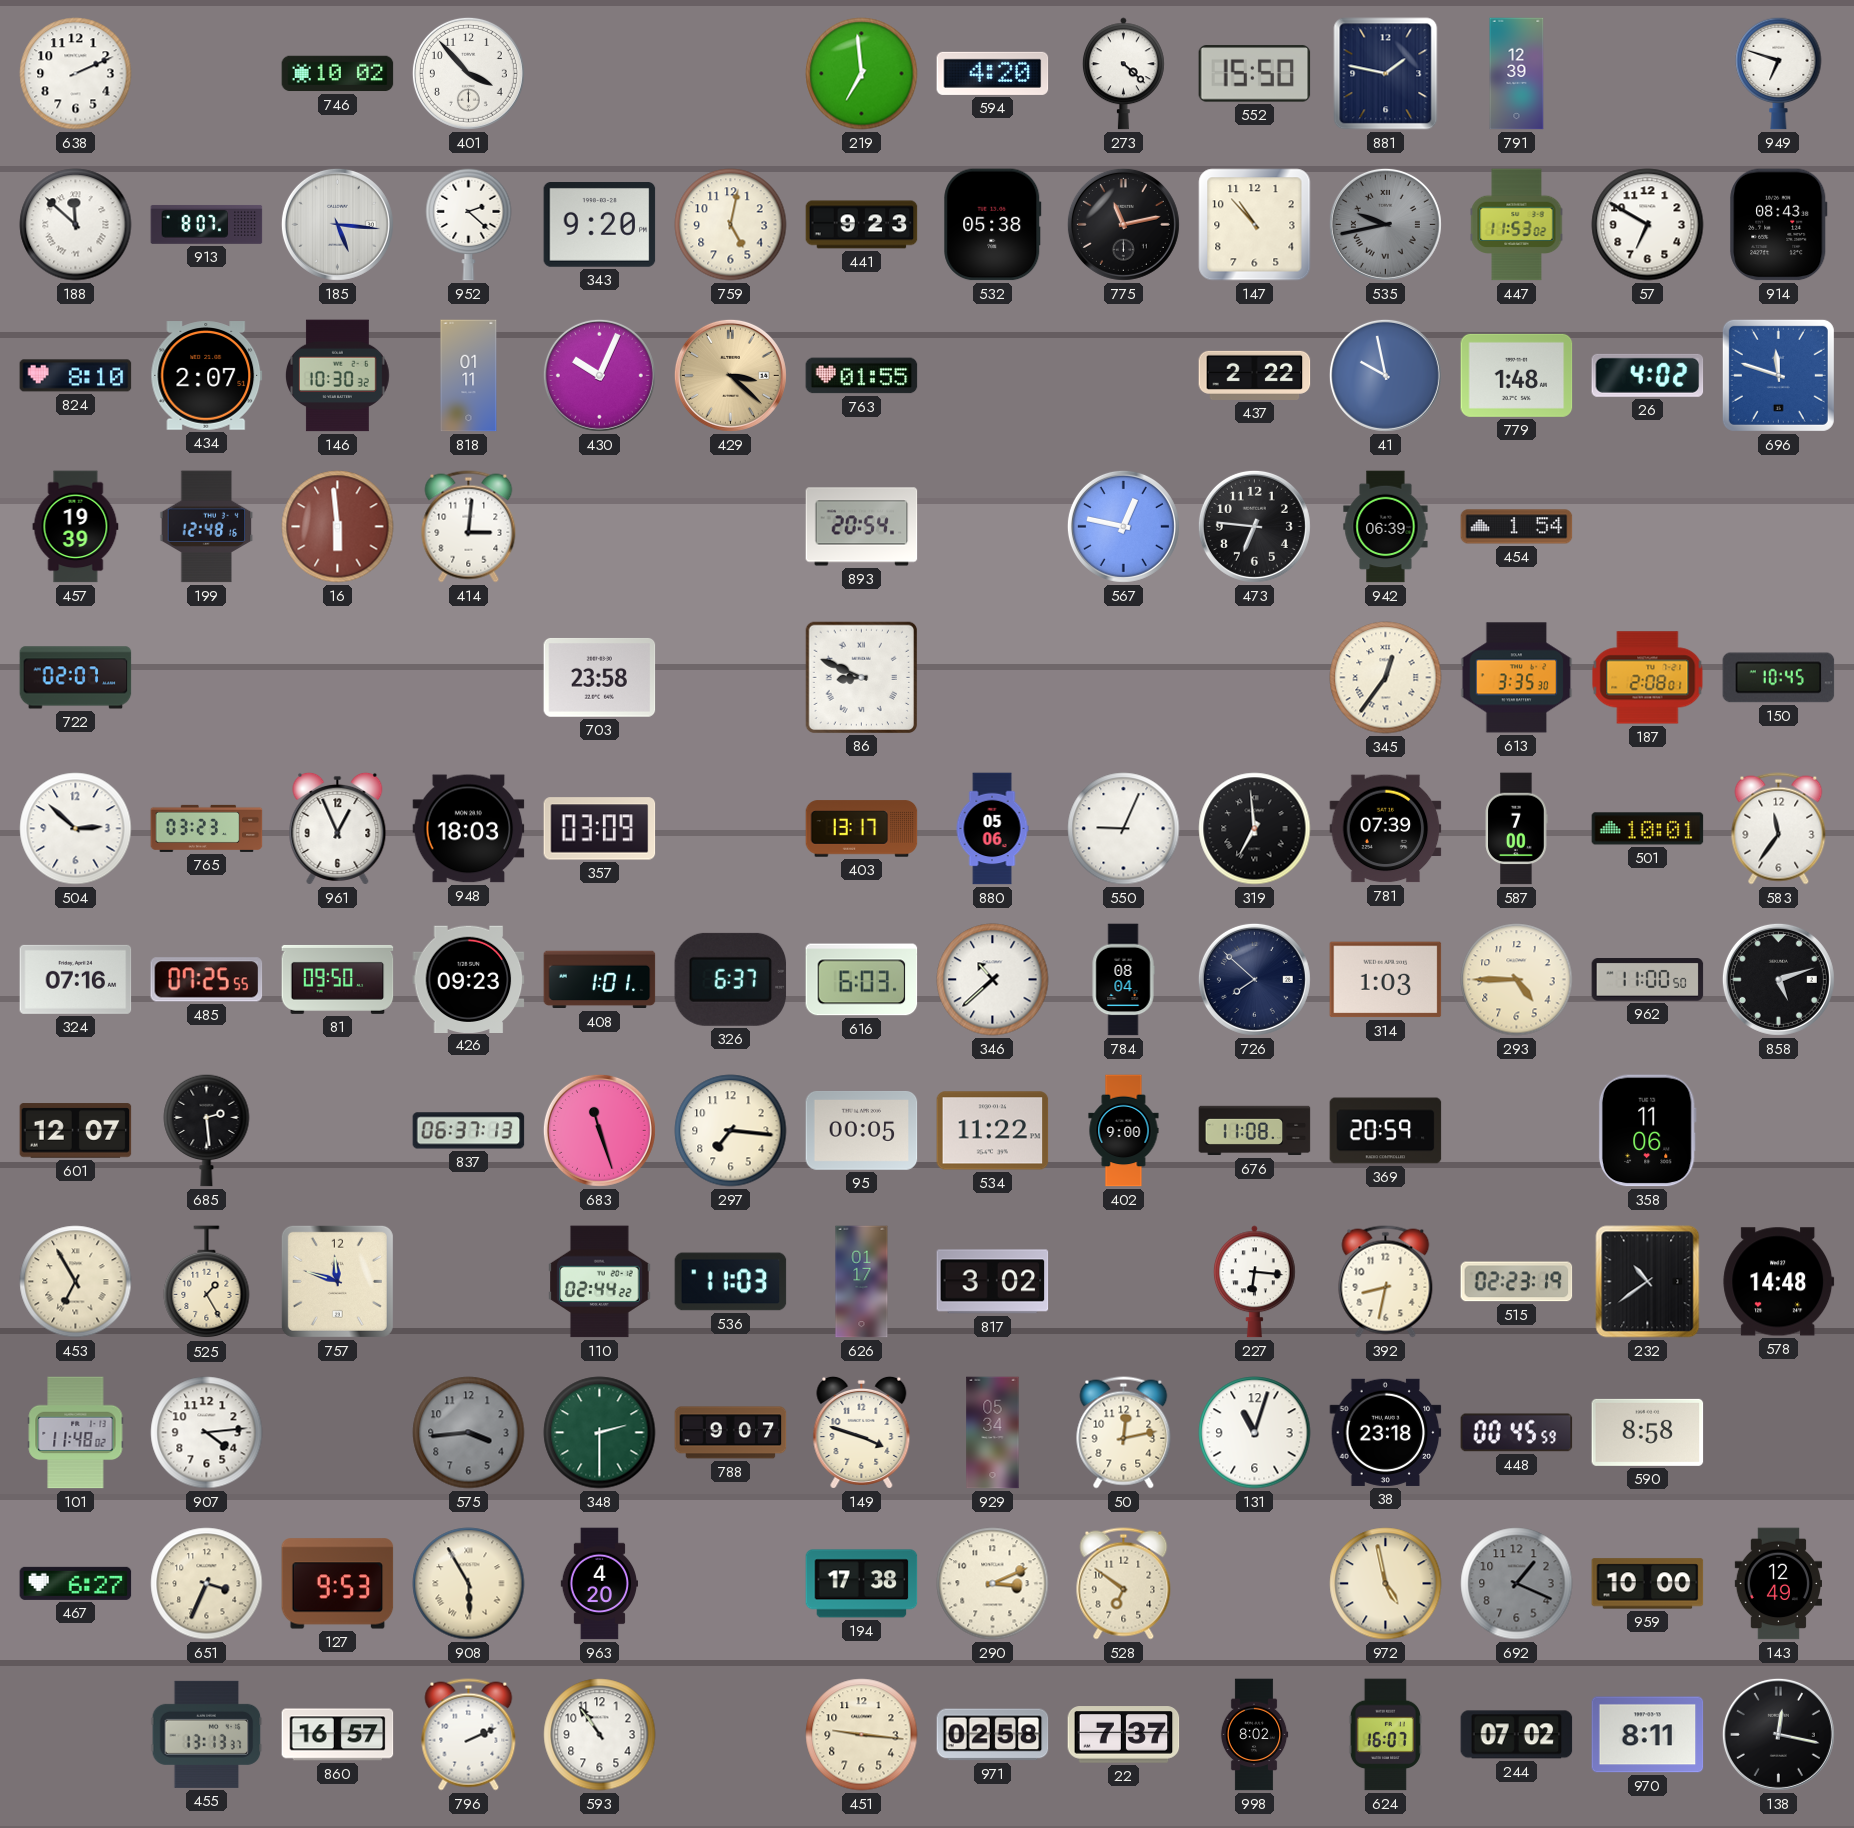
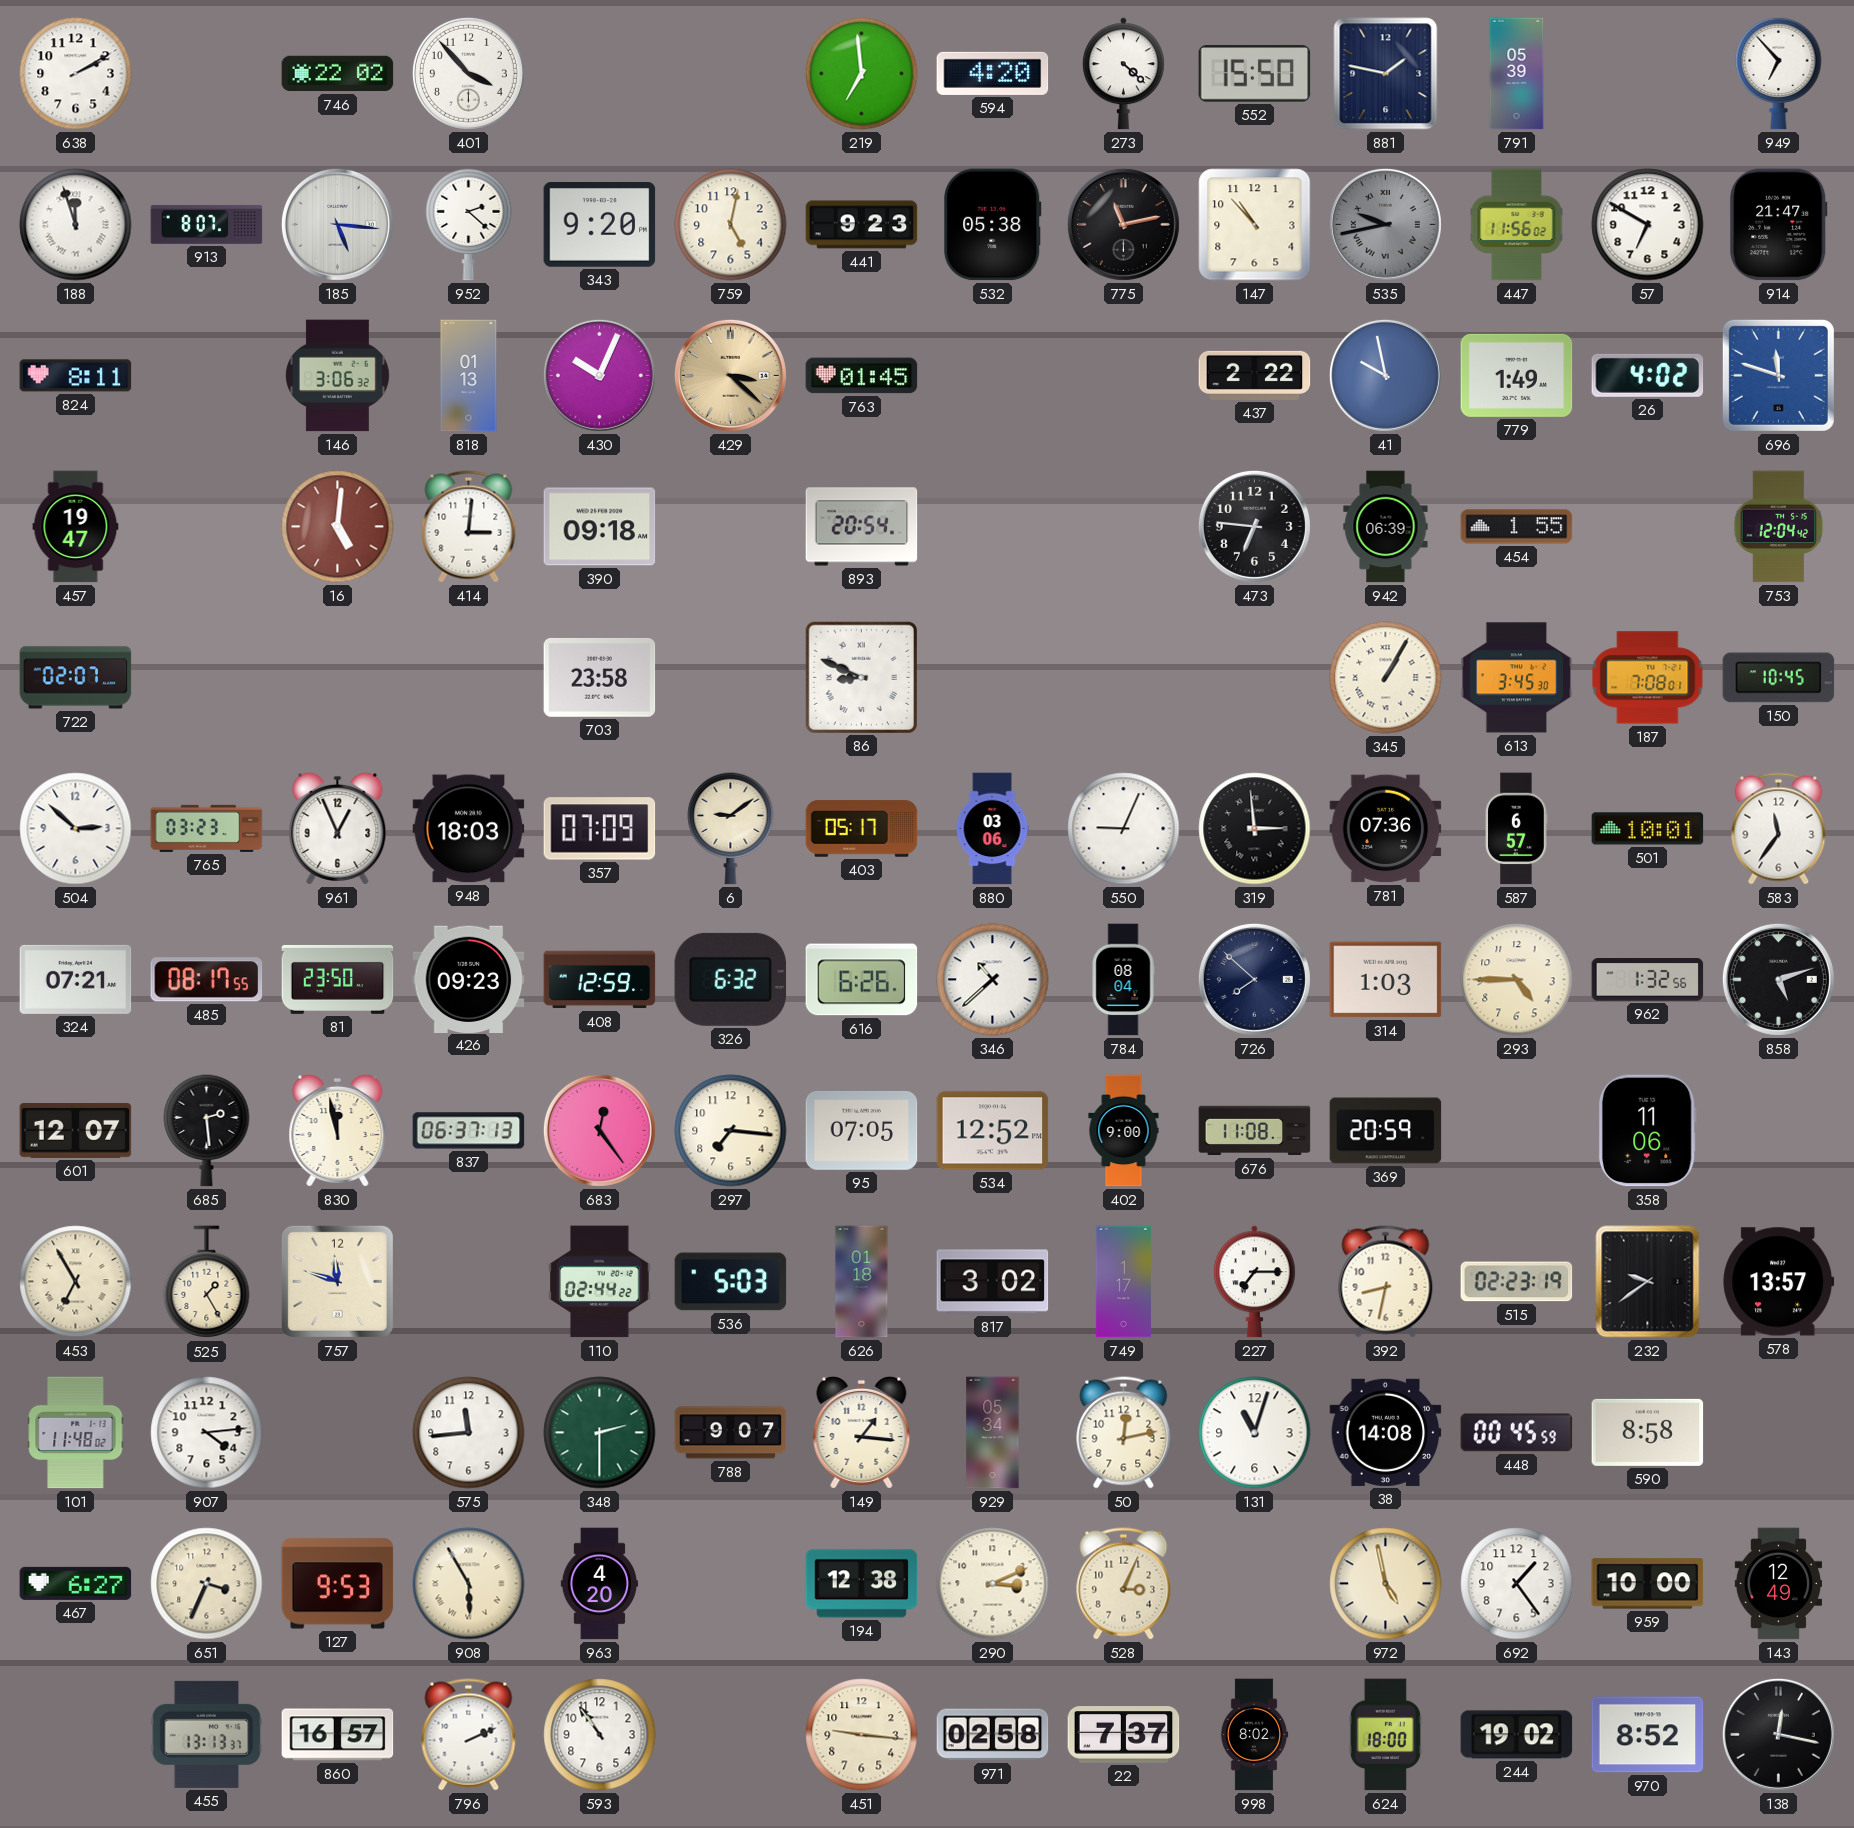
638: 2:11 -> 2:10 (76, 74)
746: 10:02 -> 22:02 (338, 74)
791: 12:39 -> 05:39 (1517, 74)
949: 6:48 -> 6:53 (1779, 73)
188: 11:52 -> 11:57 (76, 225)
447: 11:53 -> 11:56 (1517, 225)
914: 08:43 -> 21:47 (1779, 225)
824: 8:10 -> 8:11 (76, 376)
434: 2:07 -> none (207, 376)
146: 10:30 -> 3:06 (337, 376)
818: 01:11 -> 01:13 (469, 376)
763: 01:55 -> 01:45 (862, 376)
779: 1:48 -> 1:49 (1517, 375)
457: 19:39 -> 19:47 (76, 527)
199: 12:48 -> none (207, 527)
16: 5:59 -> 5:01 (338, 527)
390: none -> 09:18 (600, 527)
567: 12:47 -> none (1123, 526)
454: 1:54 -> 1:55 (1517, 527)
753: none -> 12:04 (1779, 527)
345: 12:36 -> 1:05 (1386, 678)
613: 3:35 -> 3:45 (1517, 678)
187: 2:08 -> 7:08 (1648, 678)
357: 03:09 -> 07:09 (600, 829)
6: none -> 9:09 (731, 828)
403: 13:17 -> 05:17 (862, 829)
880: 05:06 -> 03:06 (992, 829)
319: 6:59 -> 2:59 (1255, 829)
781: 07:39 -> 07:36 (1386, 829)
587: 7:00 -> 6:57 (1516, 829)
324: 07:16 -> 07:21 (76, 979)
485: 07:25 -> 08:17 (207, 980)
81: 09:50 -> 23:50 (338, 979)
408: 1:01 -> 12:59 (600, 980)
326: 6:37 -> 6:32 (731, 979)
616: 6:03 -> 6:26 (862, 980)
962: 11:00 -> 1:32 (1648, 980)
830: none -> 11:58 (338, 1130)
683: 11:27 -> 12:24 (599, 1130)
95: 00:05 -> 07:05 (862, 1130)
534: 11:22 -> 12:52 (993, 1131)
536: 11:03 -> 5:03 (731, 1282)
626: 01:17 -> 01:18 (862, 1282)
749: none -> 1:17 (1123, 1282)
227: 6:16 -> 7:15 (1254, 1282)
232: 10:39 -> 9:39 (1648, 1282)
578: 14:48 -> 13:57 (1779, 1282)
575: 3:44 -> 11:44 (469, 1433)
575 dial: grey -> white (469, 1433)
149: 3:48 -> 1:16 (862, 1432)
38: 23:18 -> 14:08 (1386, 1432)
194: 17:38 -> 12:38 (862, 1584)
528: 6:51 -> 3:04 (1124, 1584)
692: 1:19 -> 1:24 (1517, 1584)
692 dial: grey -> white (1517, 1584)
624: 16:07 -> 18:00 (1385, 1735)
244: 07:02 -> 19:02 (1517, 1735)
970: 8:11 -> 8:52 (1648, 1735)
